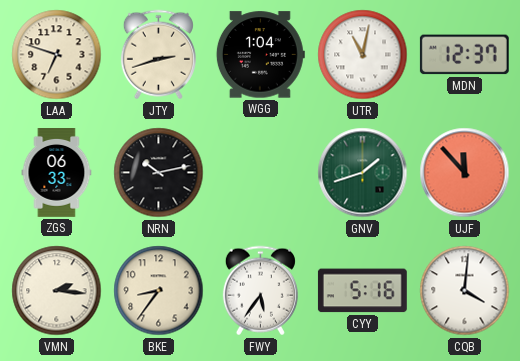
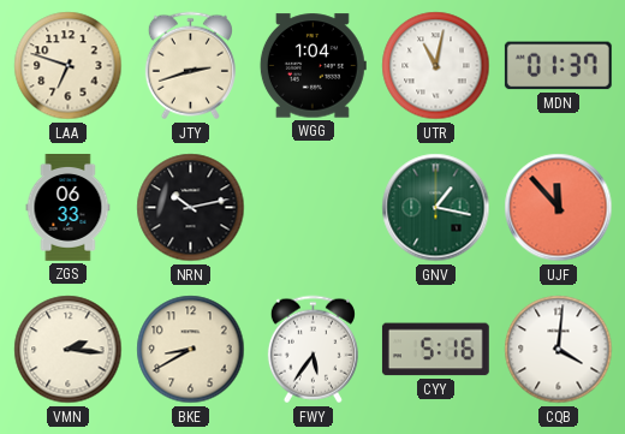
MDN: 12:37 -> 01:37 (558, 66)
GNV: 1:42 -> 1:17 (436, 208)
BKE: 8:36 -> 8:40 (191, 350)
